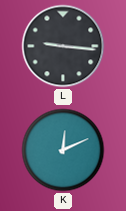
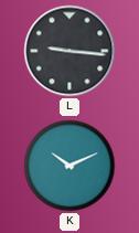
K: 12:11 -> 10:11 (69, 166)
